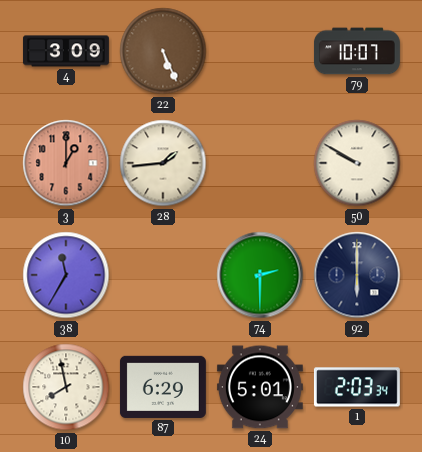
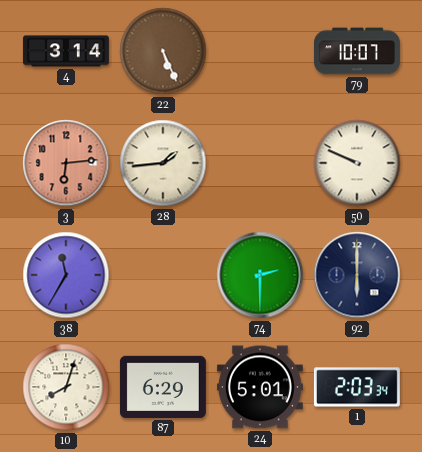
4: 3:09 -> 3:14 (66, 51)
3: 1:00 -> 6:14 (66, 163)
50: 9:50 -> 9:49 (357, 163)
10: 7:58 -> 8:03 (66, 387)
